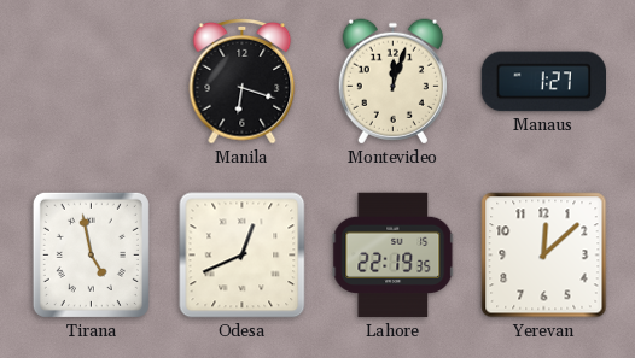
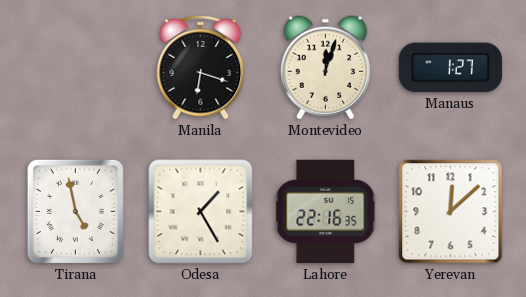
Odesa: 12:41 -> 1:25 (201, 212)
Lahore: 22:19 -> 22:16 (326, 212)
